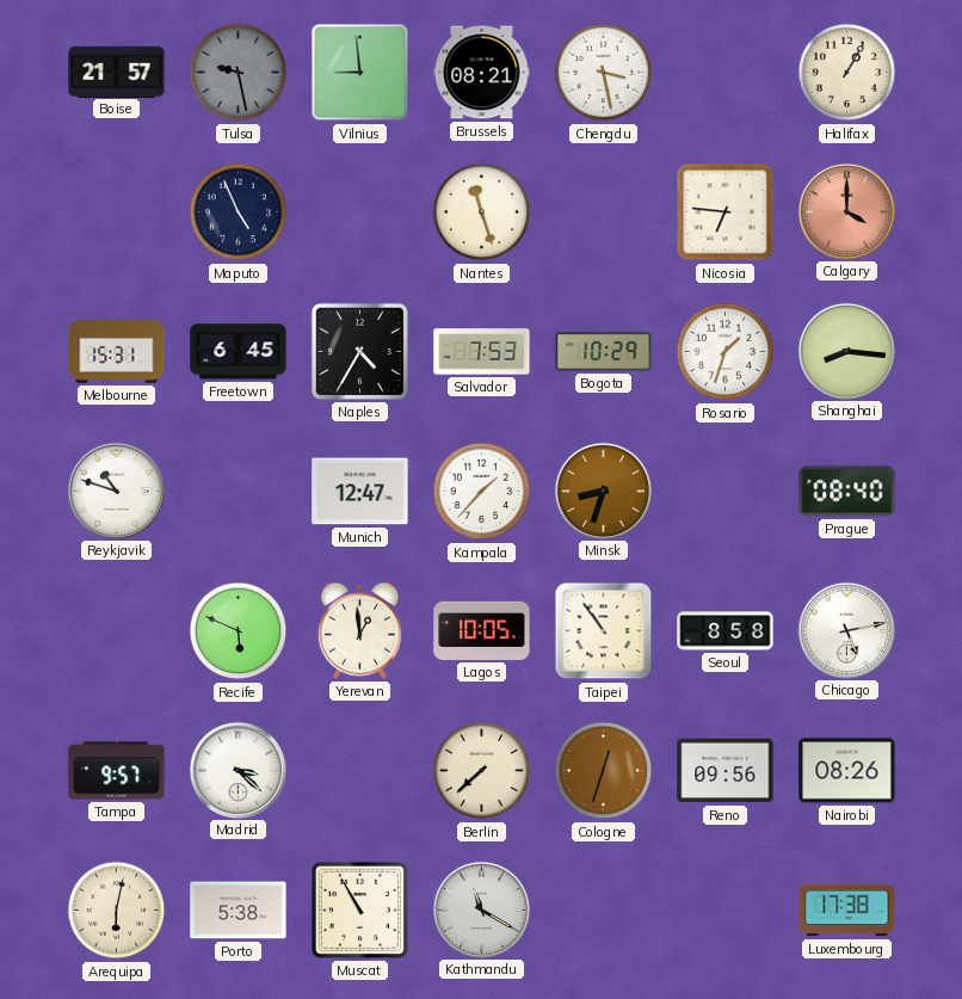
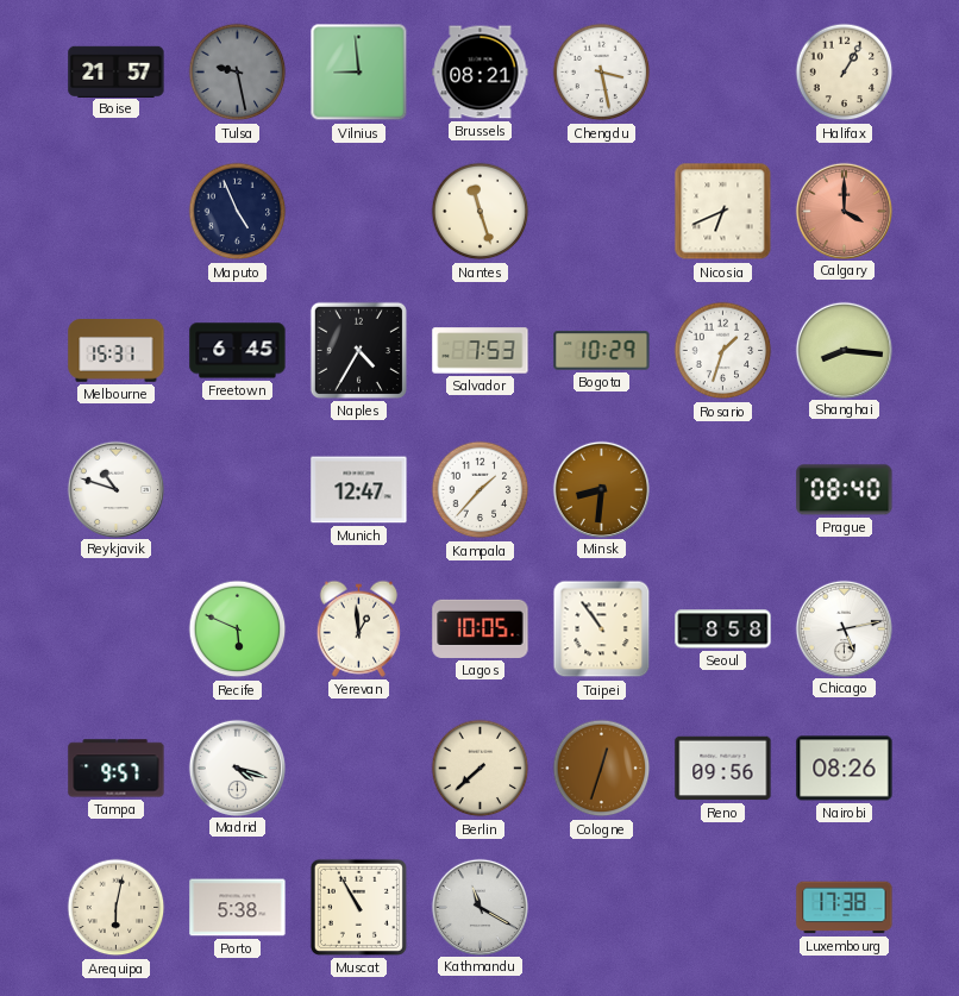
Nicosia: 6:46 -> 6:41 (723, 212)
Minsk: 8:33 -> 8:31 (601, 489)
Madrid: 3:22 -> 4:18 (237, 768)
